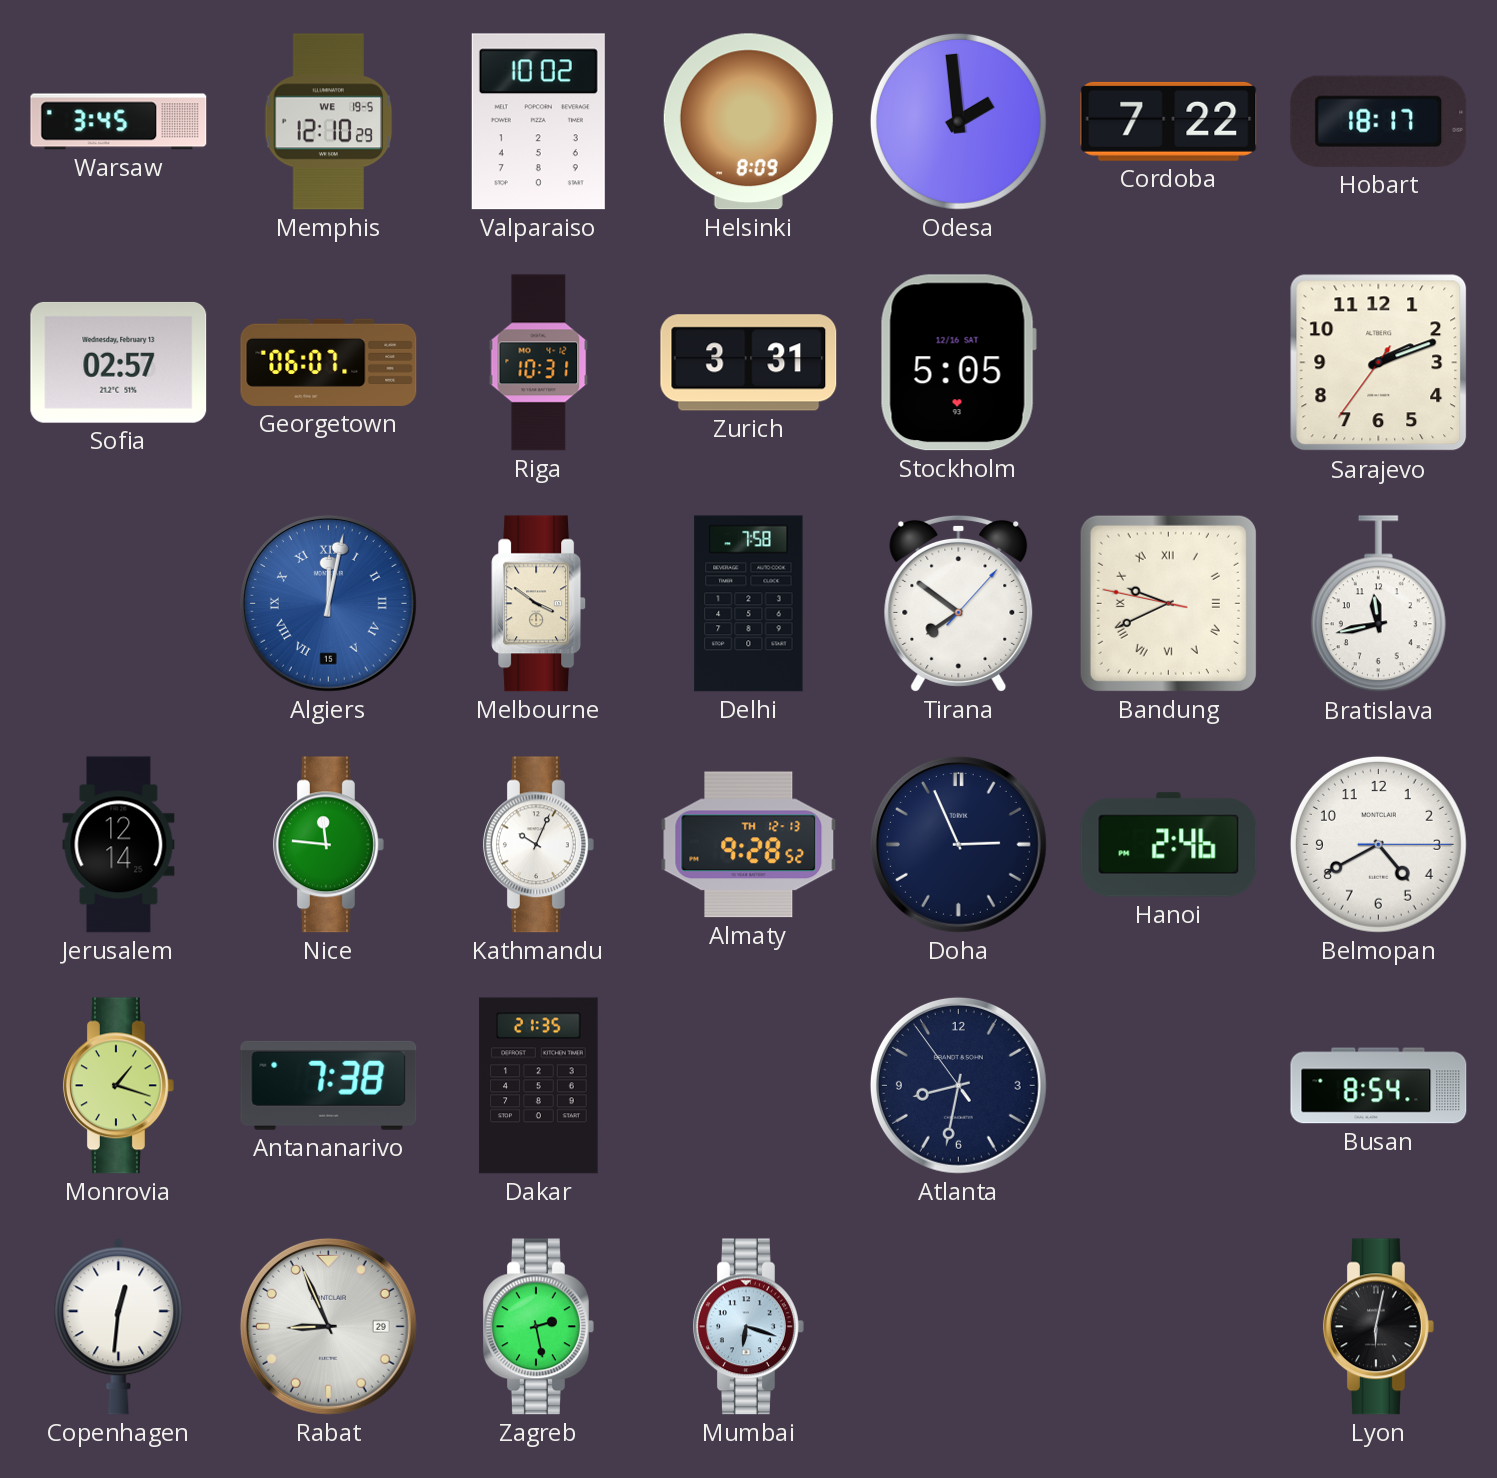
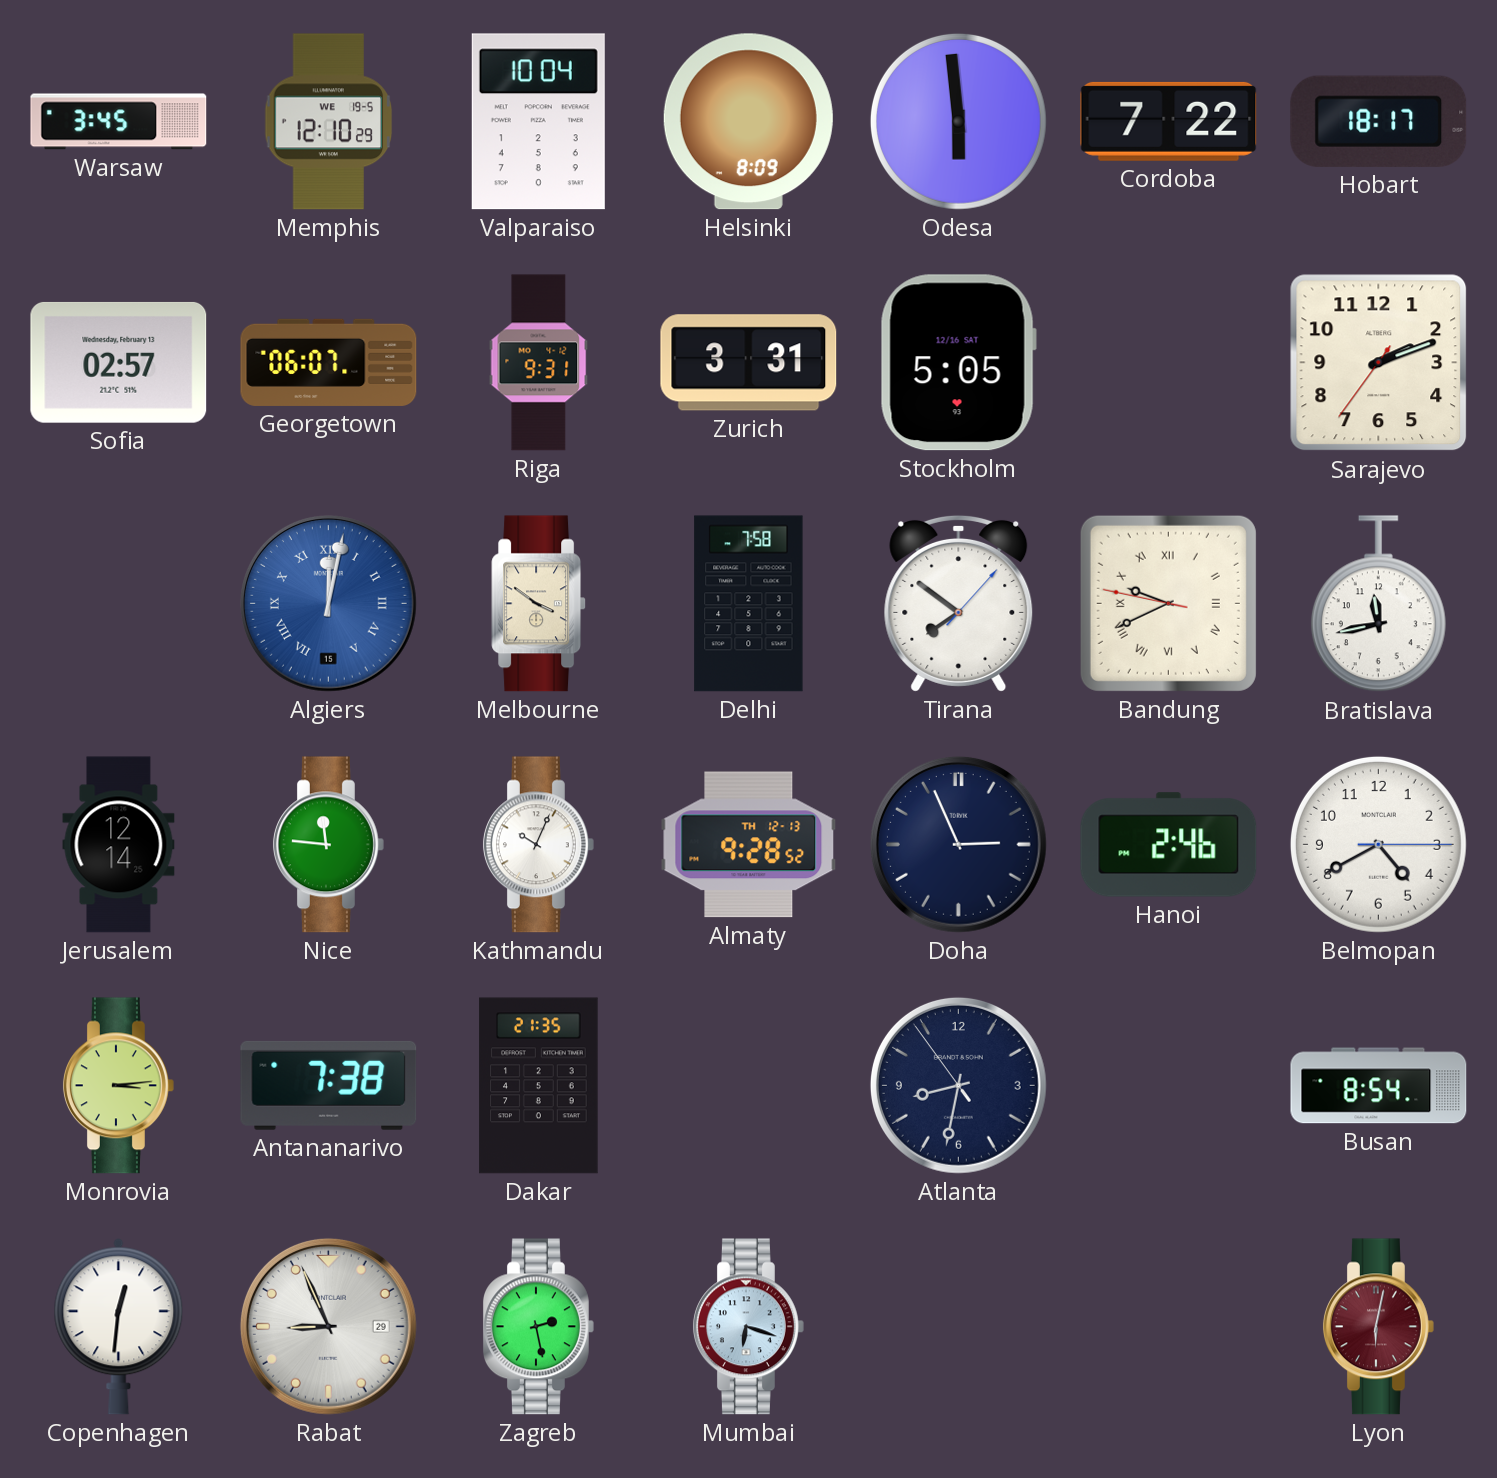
Valparaiso: 10:02 -> 10:04 (538, 122)
Odesa: 1:59 -> 5:59 (958, 121)
Riga: 10:31 -> 9:31 (539, 363)
Monrovia: 1:18 -> 3:14 (118, 1086)
Lyon dial: black -> burgundy (1378, 1327)
